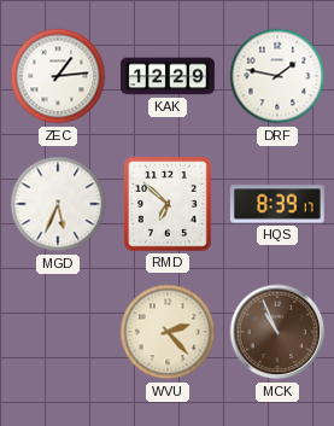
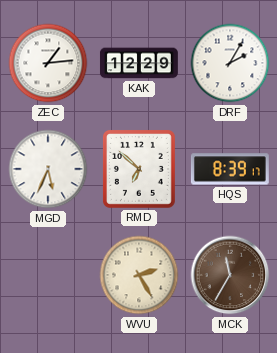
DRF: 1:47 -> 2:05 (230, 63)
WVU: 2:23 -> 2:25 (139, 275)
MCK: 10:56 -> 11:35 (230, 275)
